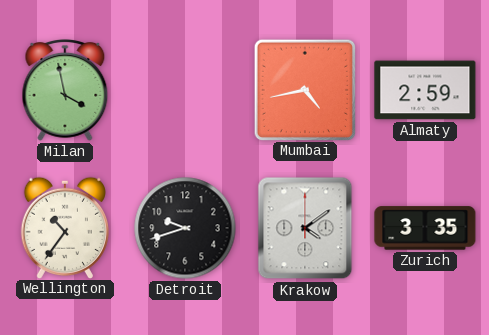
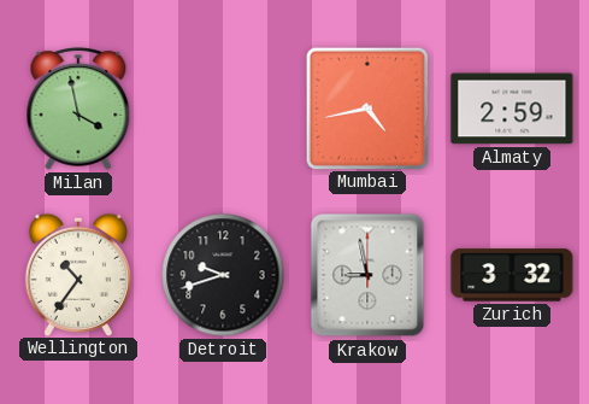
Krakow: 4:09 -> 8:58 (367, 275)
Zurich: 3:35 -> 3:32 (512, 275)
